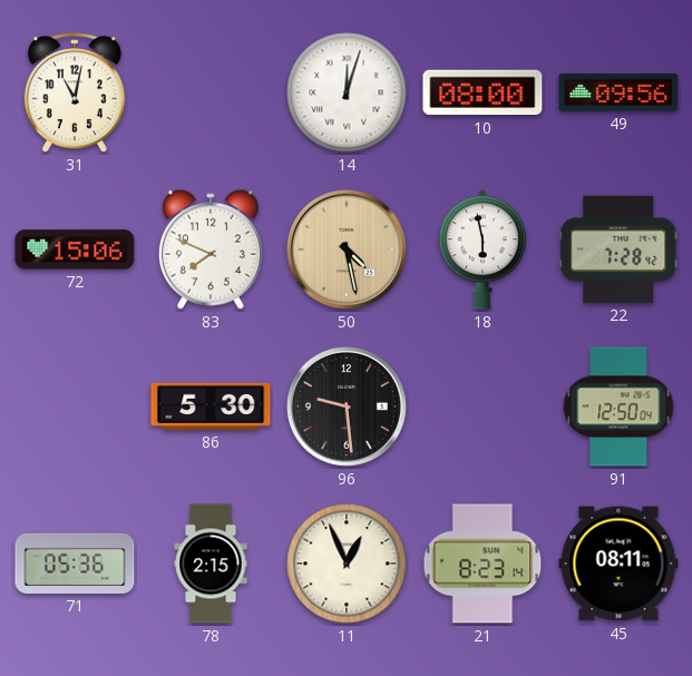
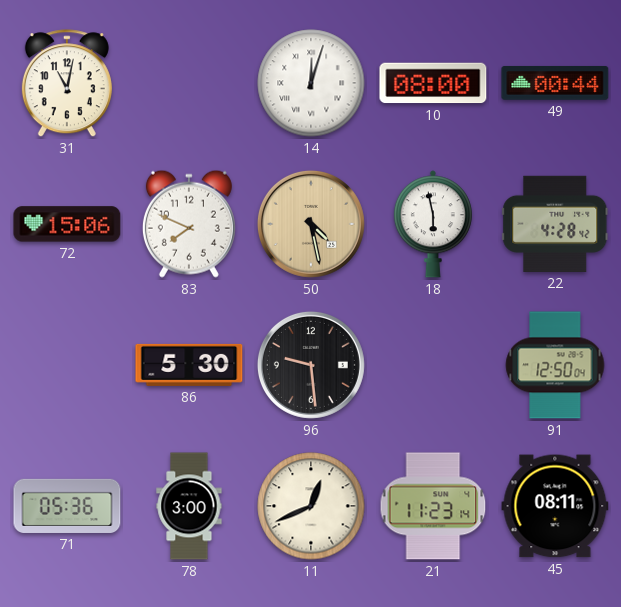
49: 09:56 -> 00:44 (555, 83)
22: 7:28 -> 4:28 (555, 224)
78: 2:15 -> 3:00 (189, 506)
11: 12:56 -> 12:41 (311, 506)
21: 8:23 -> 11:23 (433, 506)
